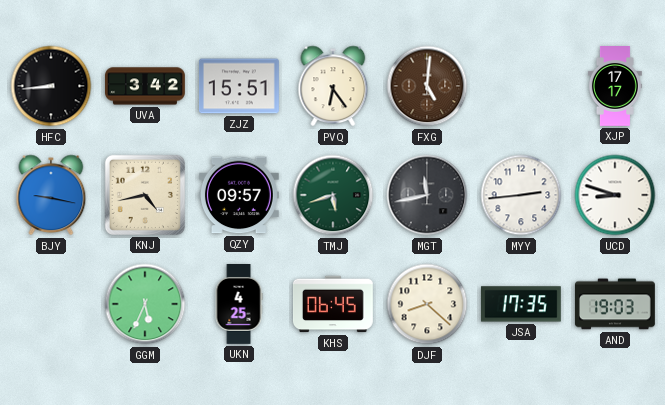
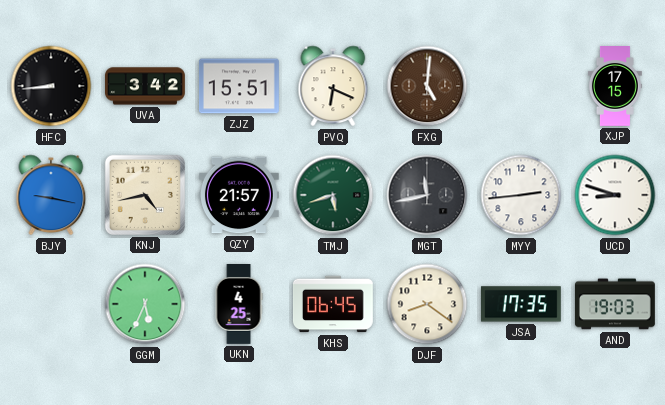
PVQ: 6:24 -> 6:19 (333, 86)
XJP: 17:17 -> 17:15 (615, 87)
QZY: 09:57 -> 21:57 (239, 195)
DJF: 8:22 -> 8:21 (427, 304)
